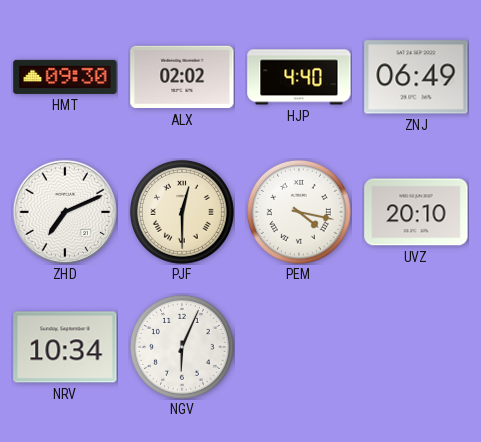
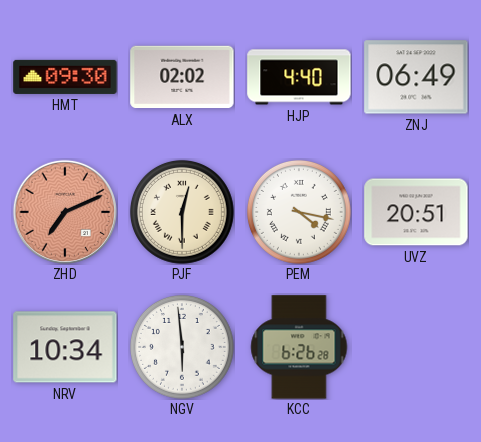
ZHD dial: white -> salmon (65, 212)
UVZ: 20:10 -> 20:51 (416, 212)
NGV: 6:04 -> 5:59 (182, 347)
KCC: none -> 6:26 (299, 347)
